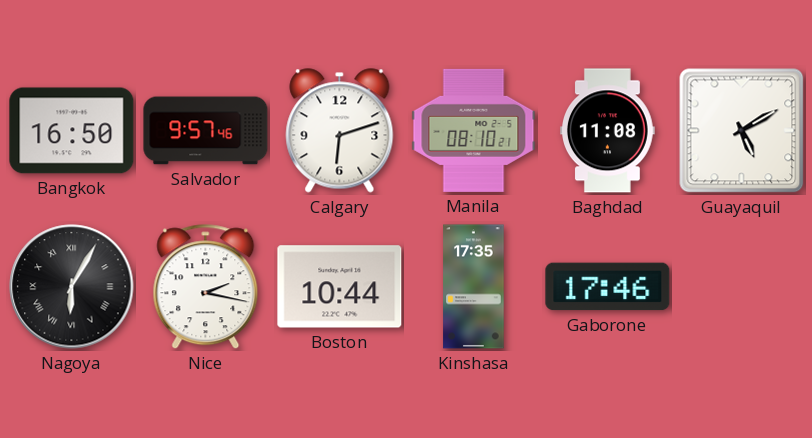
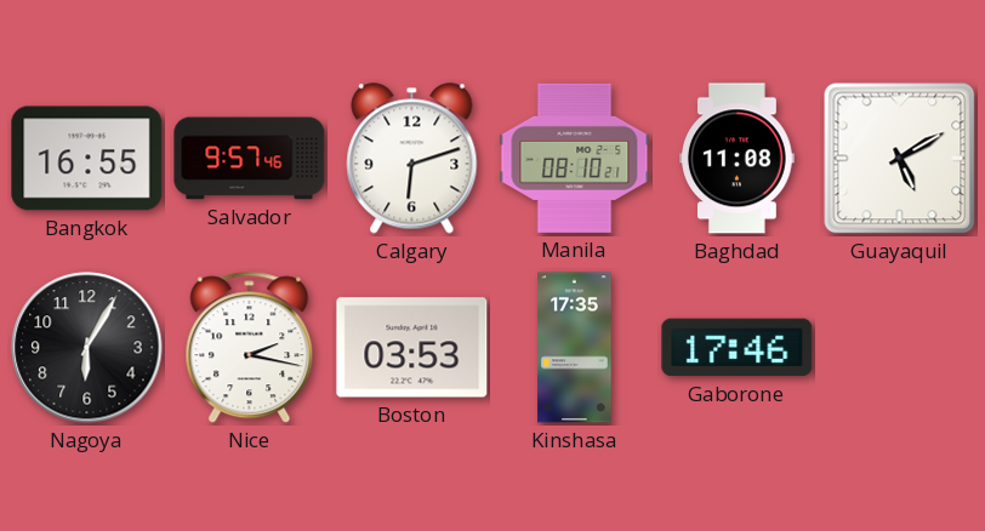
Bangkok: 16:50 -> 16:55 (87, 159)
Nagoya numerals: Roman -> Arabic (87, 348)
Boston: 10:44 -> 03:53 (412, 348)
